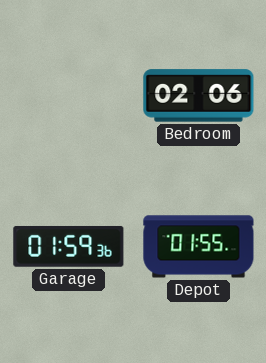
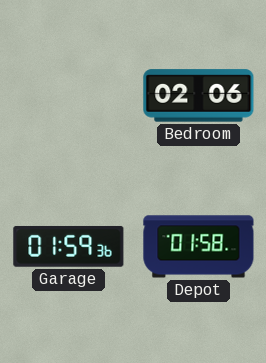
Depot: 01:55 -> 01:58 (199, 247)
